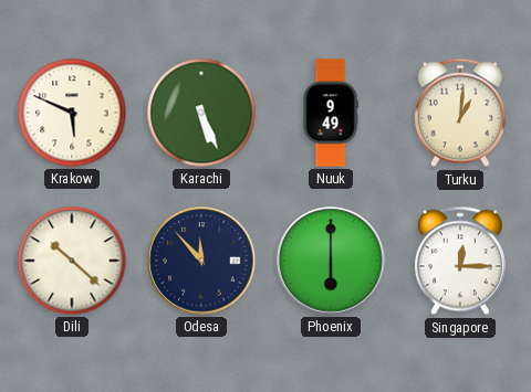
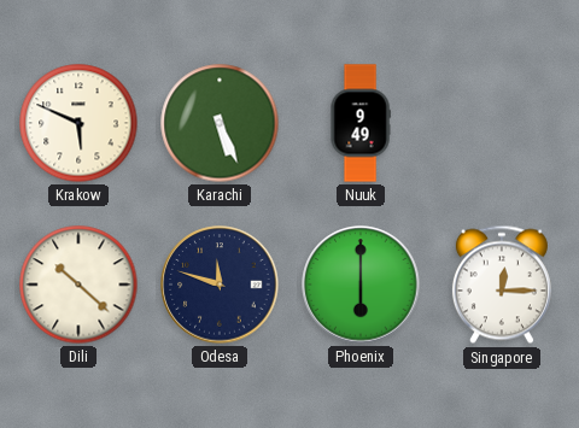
Turku: 1:01 -> none (460, 113)
Odesa: 11:53 -> 11:48 (220, 285)
